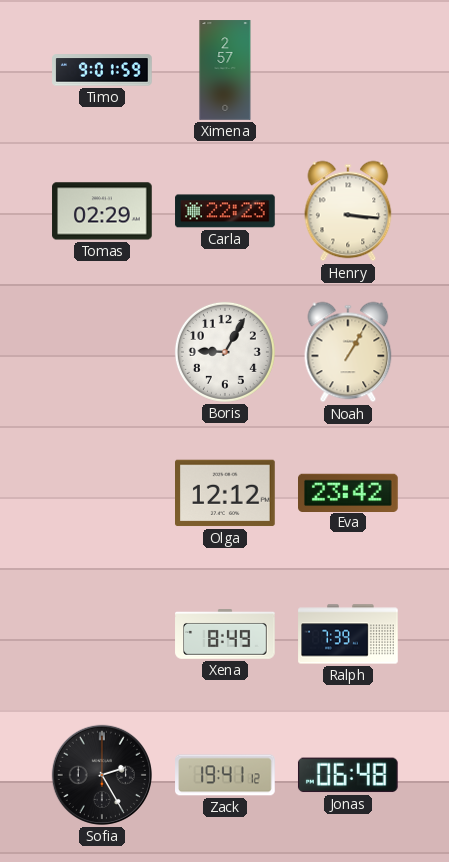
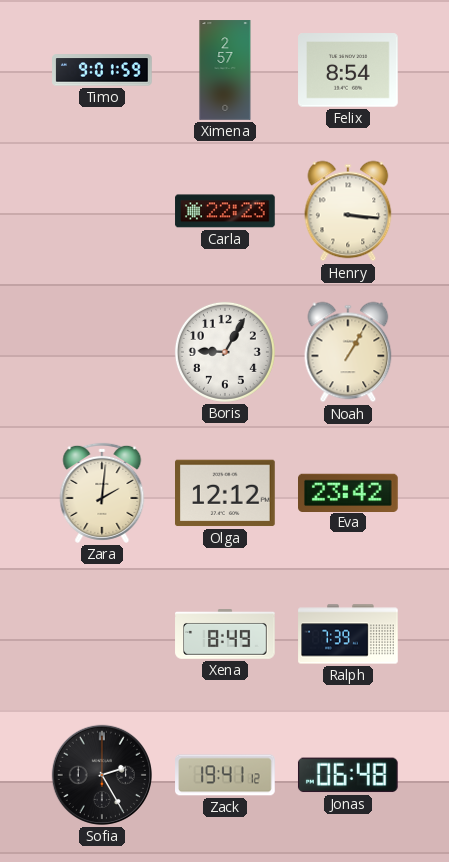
Felix: none -> 8:54 (348, 70)
Tomas: 02:29 -> none (102, 211)
Zara: none -> 2:01 (102, 493)
